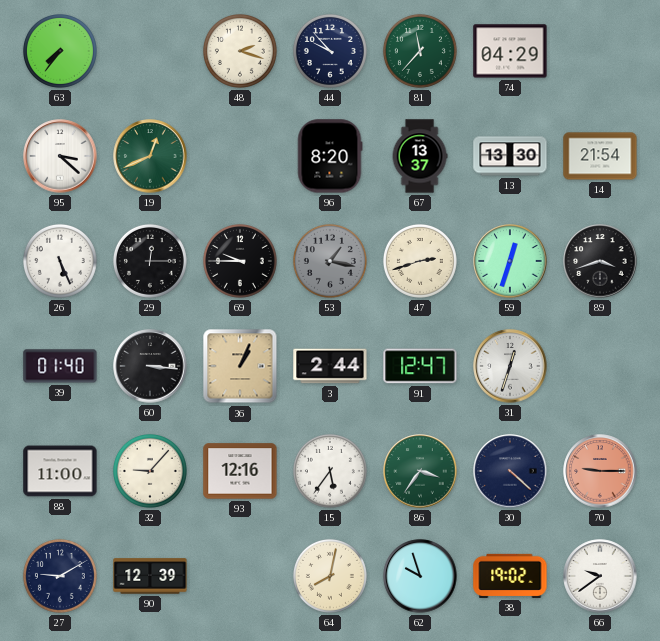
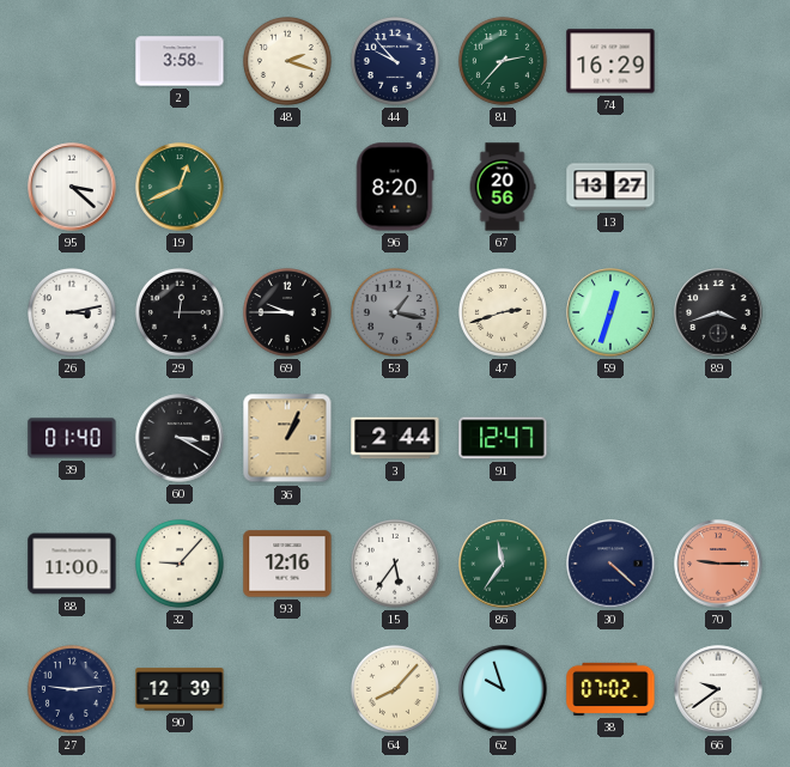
63: 7:36 -> none (60, 51)
2: none -> 3:58 (180, 61)
81: 11:37 -> 2:37 (503, 61)
74: 04:29 -> 16:29 (610, 61)
67: 13:37 -> 20:56 (503, 187)
13: 13:30 -> 13:27 (610, 187)
14: 21:54 -> none (600, 156)
26: 5:26 -> 3:13 (72, 312)
60: 3:16 -> 3:20 (180, 438)
31: 12:33 -> none (510, 366)
86: 3:36 -> 11:36 (503, 564)
27: 9:10 -> 9:14 (72, 689)
64: 8:02 -> 8:07 (395, 689)
38: 19:02 -> 07:02 (610, 689)
